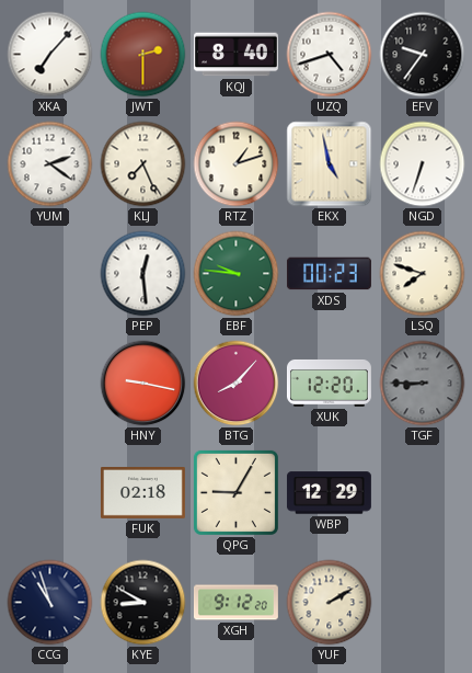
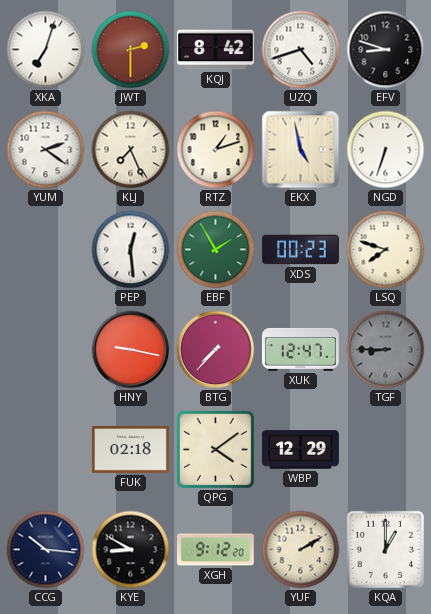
XKA: 7:07 -> 7:03 (46, 50)
KQJ: 8:40 -> 8:42 (215, 50)
EFV: 9:36 -> 8:48 (386, 50)
EBF: 9:46 -> 1:55 (216, 250)
BTG: 8:07 -> 7:37 (216, 350)
XUK: 12:20 -> 12:47 (300, 349)
QPG: 9:05 -> 4:09 (215, 449)
CCG: 10:57 -> 10:16 (46, 550)
KQA: none -> 1:00 (385, 549)
